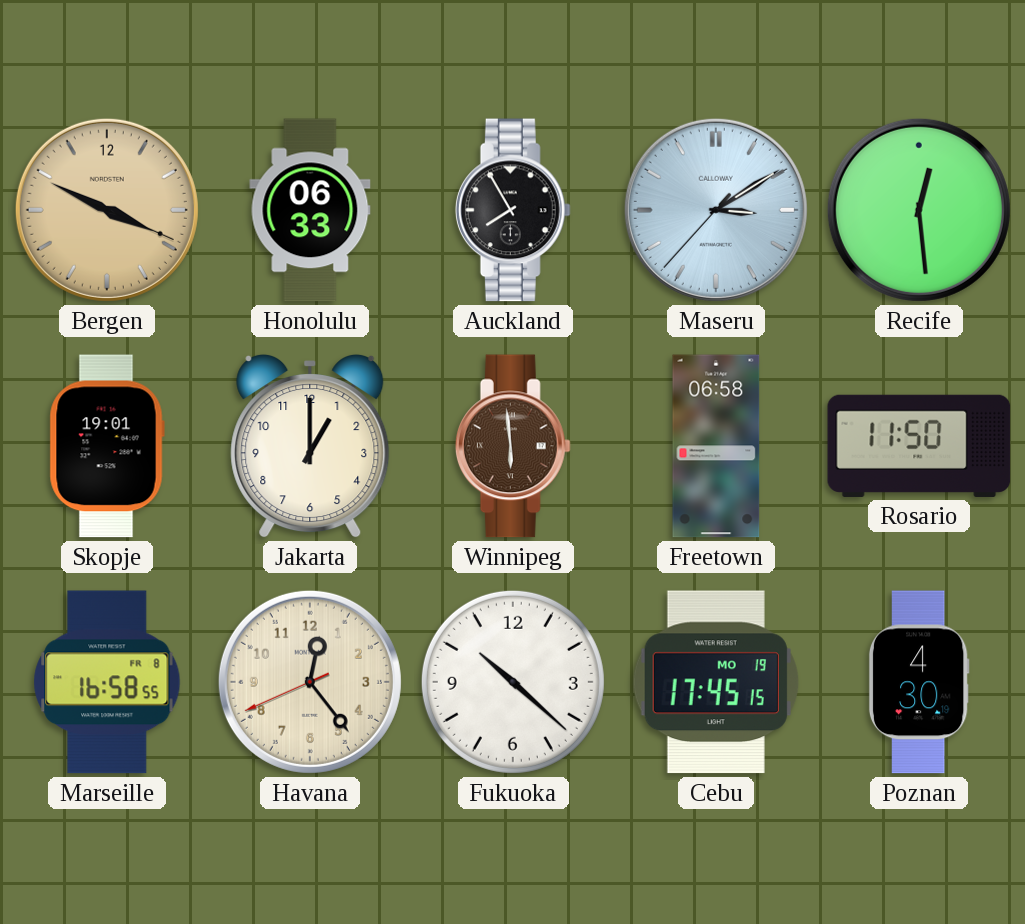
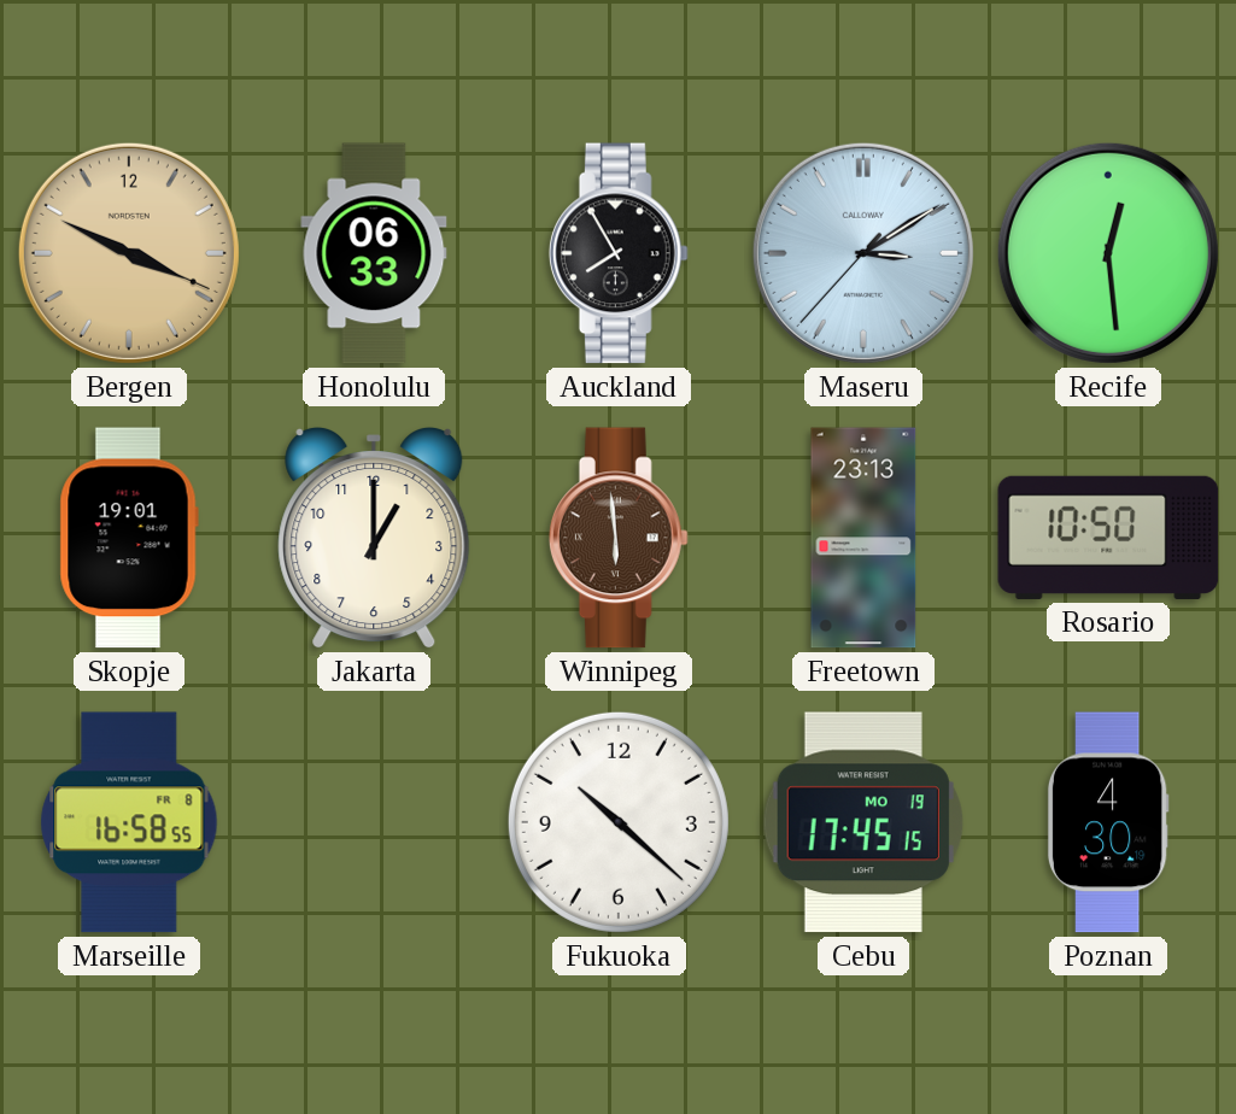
Freetown: 06:58 -> 23:13 (863, 538)
Rosario: 11:50 -> 10:50 (1108, 538)
Havana: 12:23 -> none (310, 682)
